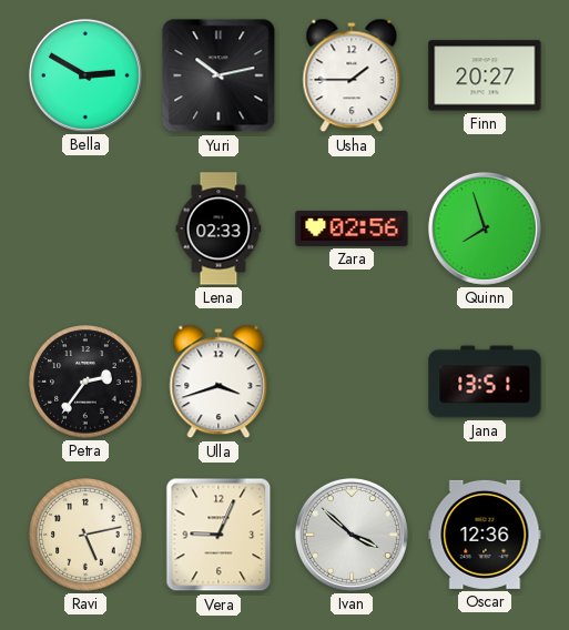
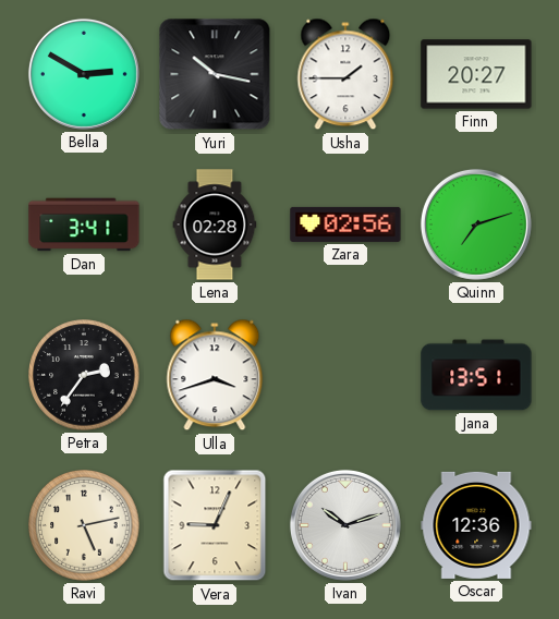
Yuri: 10:13 -> 10:17 (215, 74)
Dan: none -> 3:41 (84, 224)
Lena: 02:33 -> 02:28 (215, 224)
Quinn: 7:57 -> 7:12 (476, 224)
Ivan: 3:52 -> 10:12 (345, 525)
